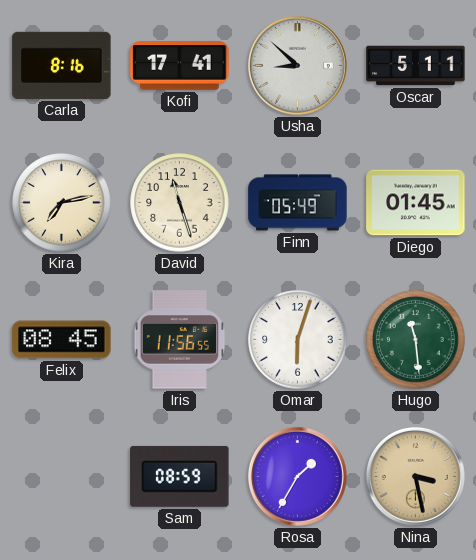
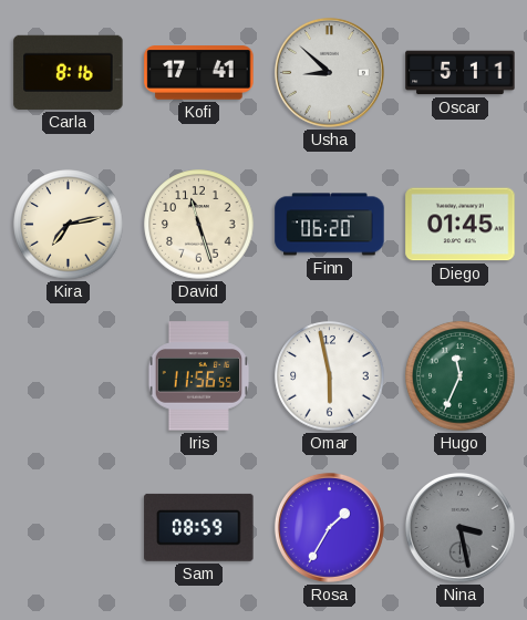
Finn: 05:49 -> 06:20 (330, 225)
Felix: 08:45 -> none (62, 340)
Omar: 6:03 -> 5:58 (330, 376)
Hugo: 11:29 -> 11:34 (461, 376)
Nina dial: champagne -> grey (459, 527)
